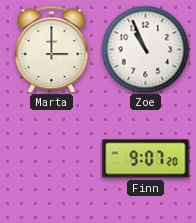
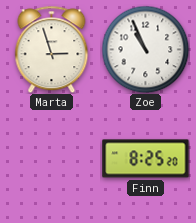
Marta: 3:00 -> 2:57 (52, 49)
Finn: 9:07 -> 8:25 (146, 159)
